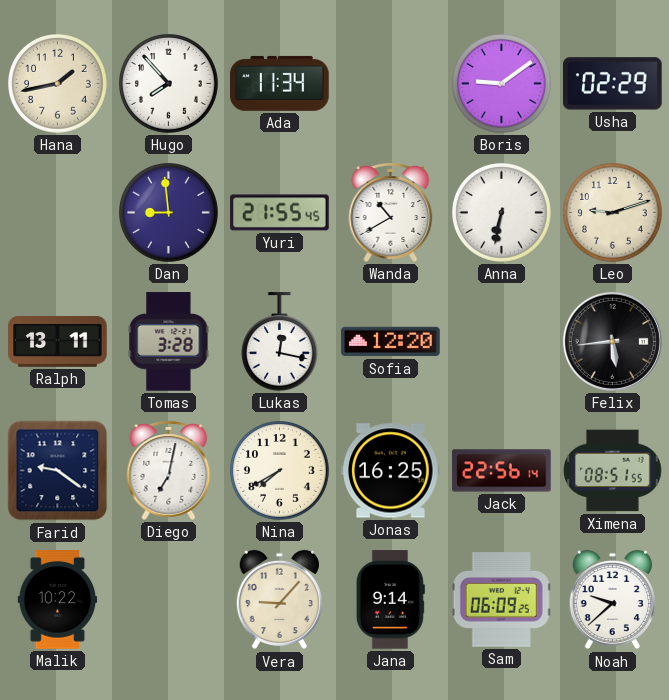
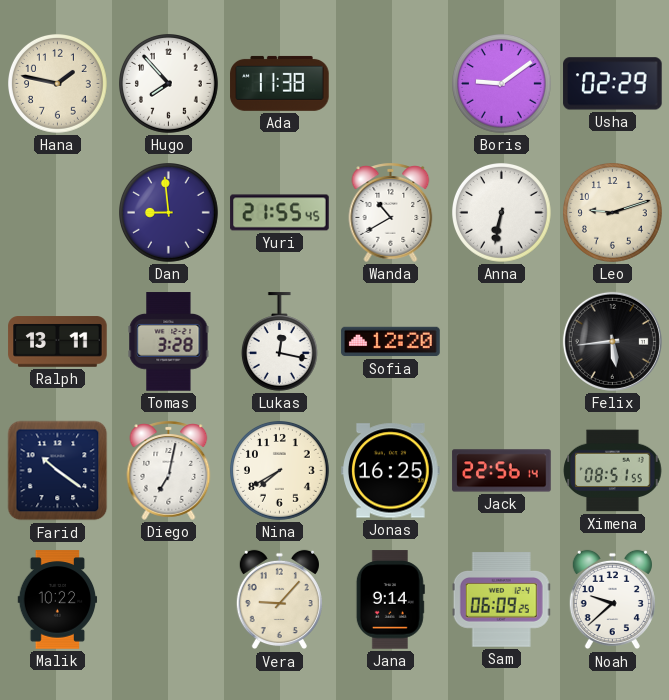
Hana: 1:43 -> 1:47 (58, 84)
Ada: 11:34 -> 11:38 (280, 83)
Farid: 9:21 -> 10:21 (58, 471)
